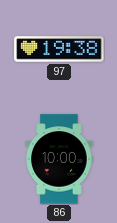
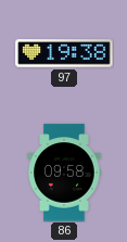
86: 10:00 -> 09:58 (64, 173)
